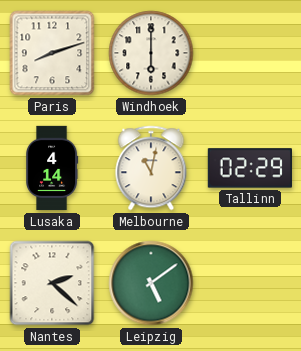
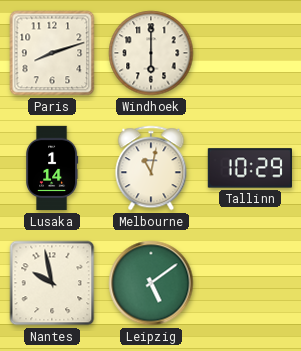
Lusaka: 4:14 -> 1:14 (53, 168)
Tallinn: 02:29 -> 10:29 (250, 168)
Nantes: 2:22 -> 9:58 (52, 283)
